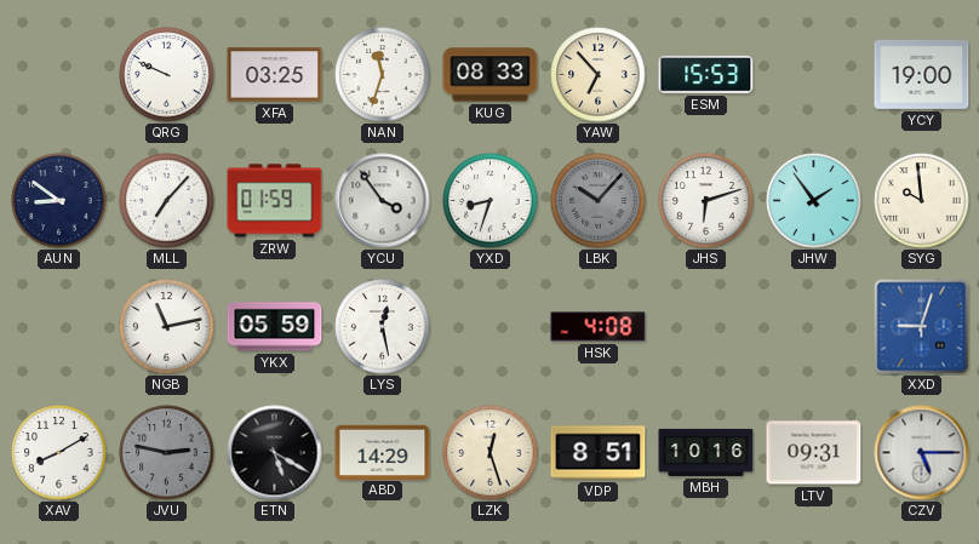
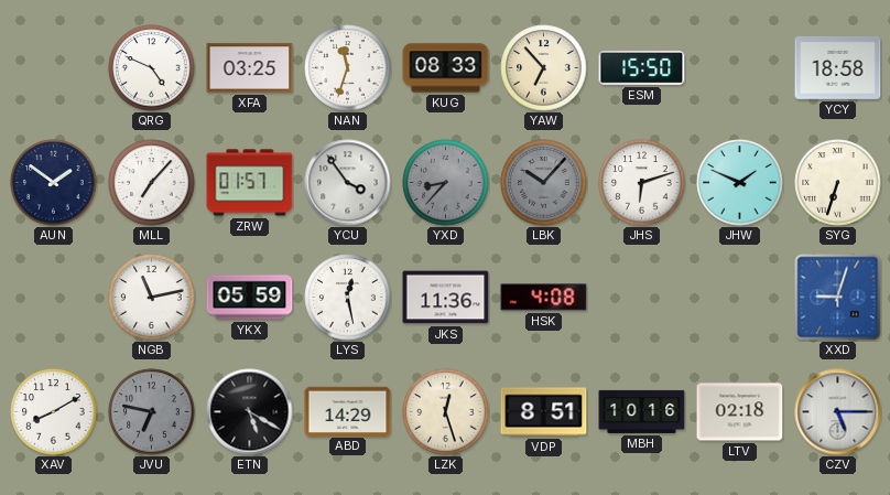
QRG: 9:49 -> 4:49 (152, 68)
ESM: 15:53 -> 15:50 (642, 67)
YCY: 19:00 -> 18:58 (838, 67)
AUN: 8:51 -> 1:51 (54, 183)
ZRW: 01:59 -> 01:57 (250, 183)
YXD: 8:33 -> 8:37 (446, 183)
YXD dial: white -> grey (446, 183)
JHW: 1:54 -> 1:49 (740, 183)
SYG: 9:59 -> 6:33 (838, 183)
JKS: none -> 11:36 (446, 298)
JVU: 2:47 -> 6:47 (152, 412)
LTV: 09:31 -> 02:18 (740, 412)
